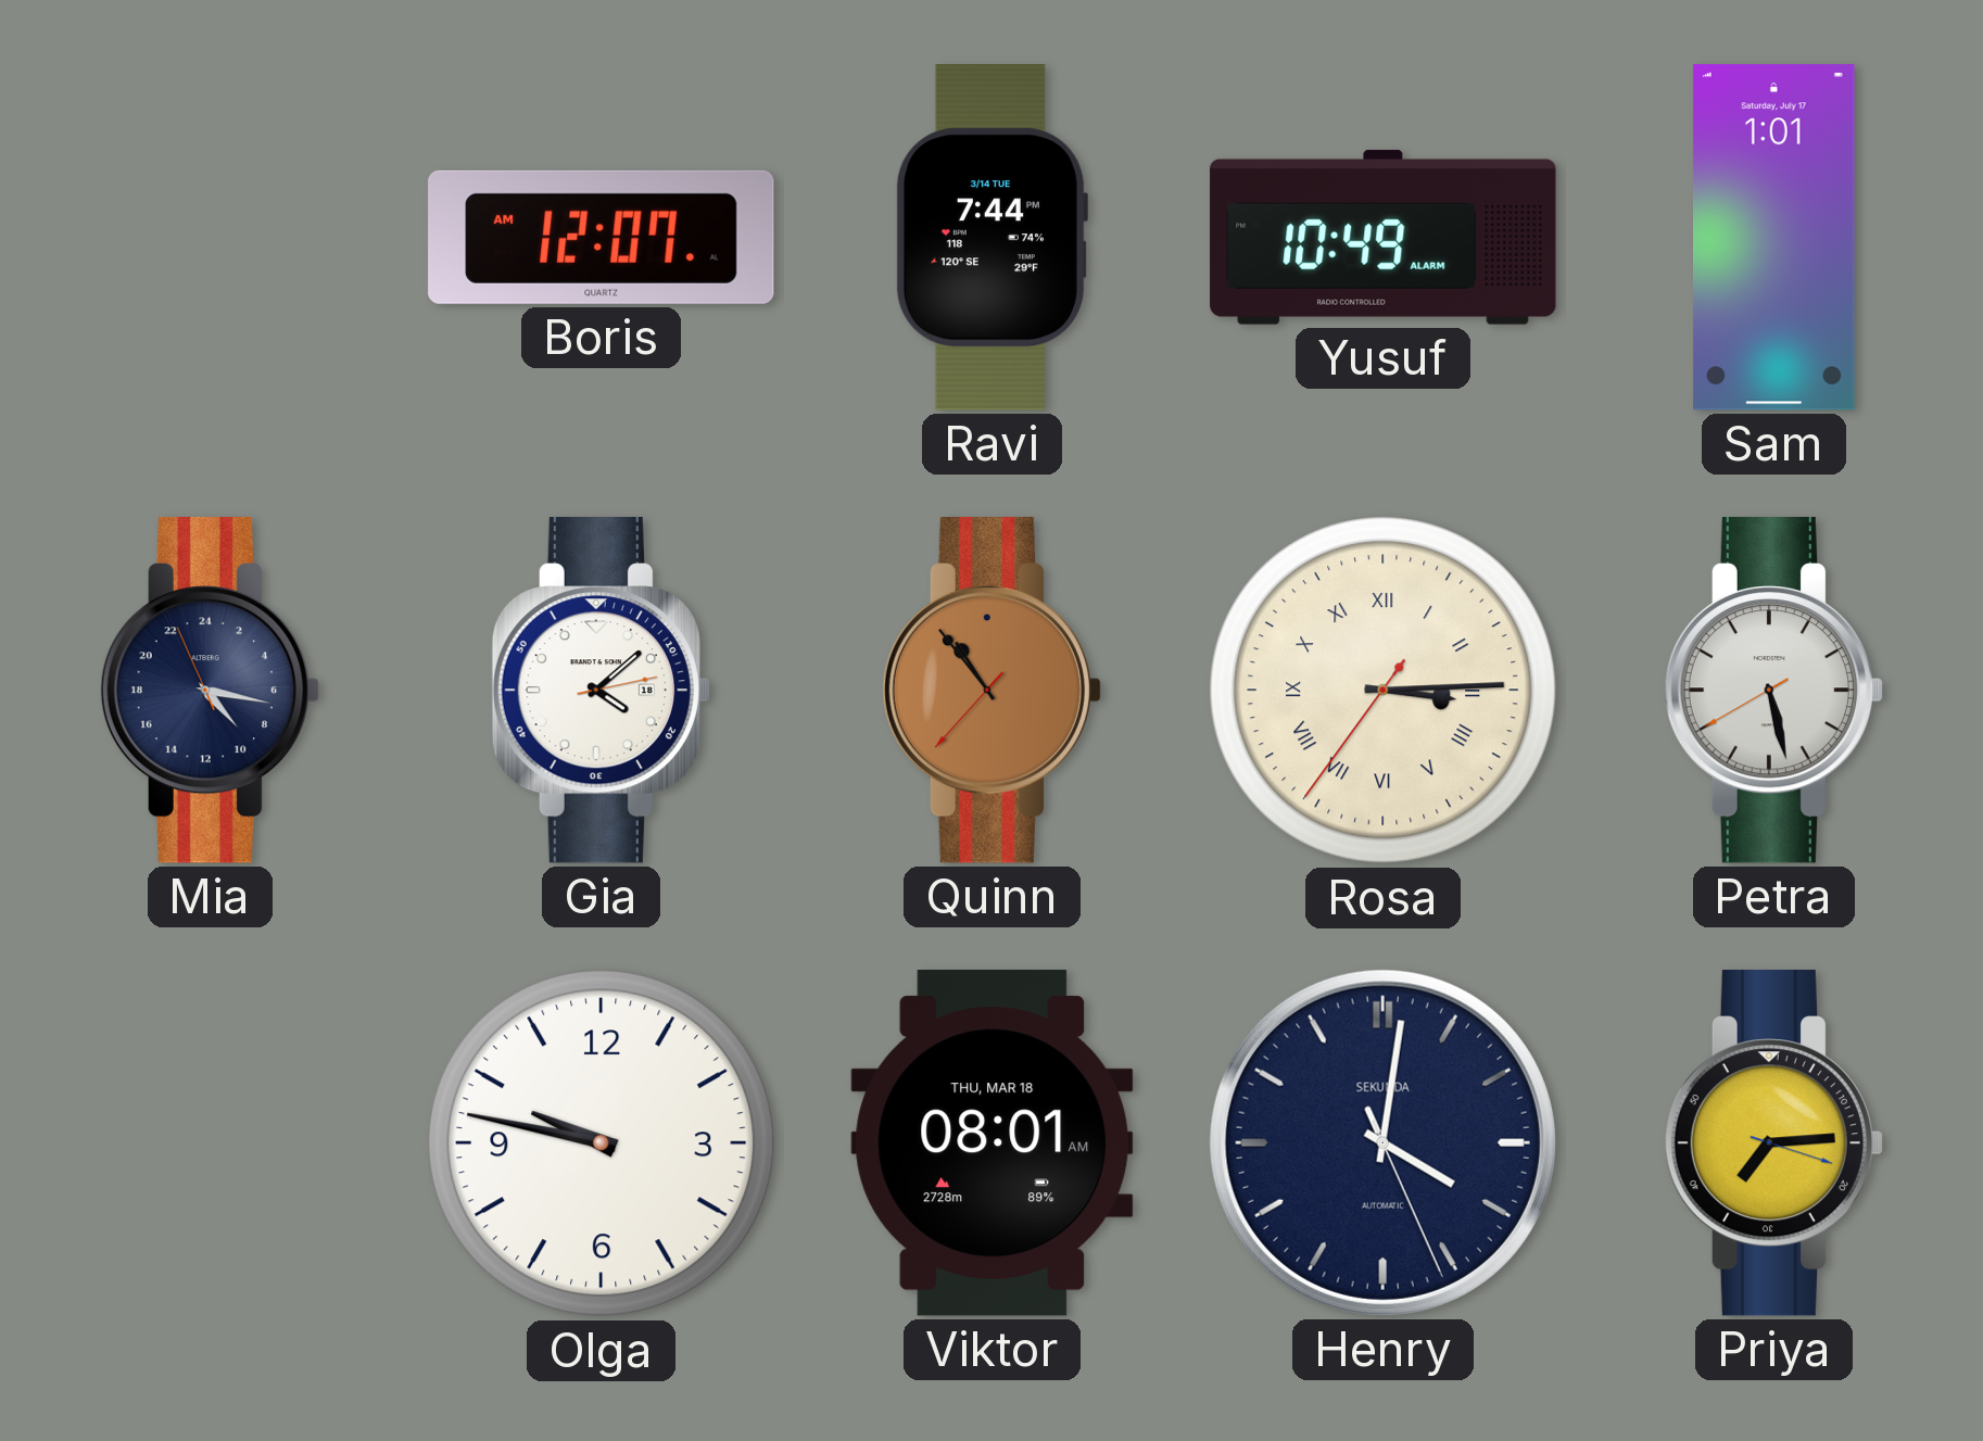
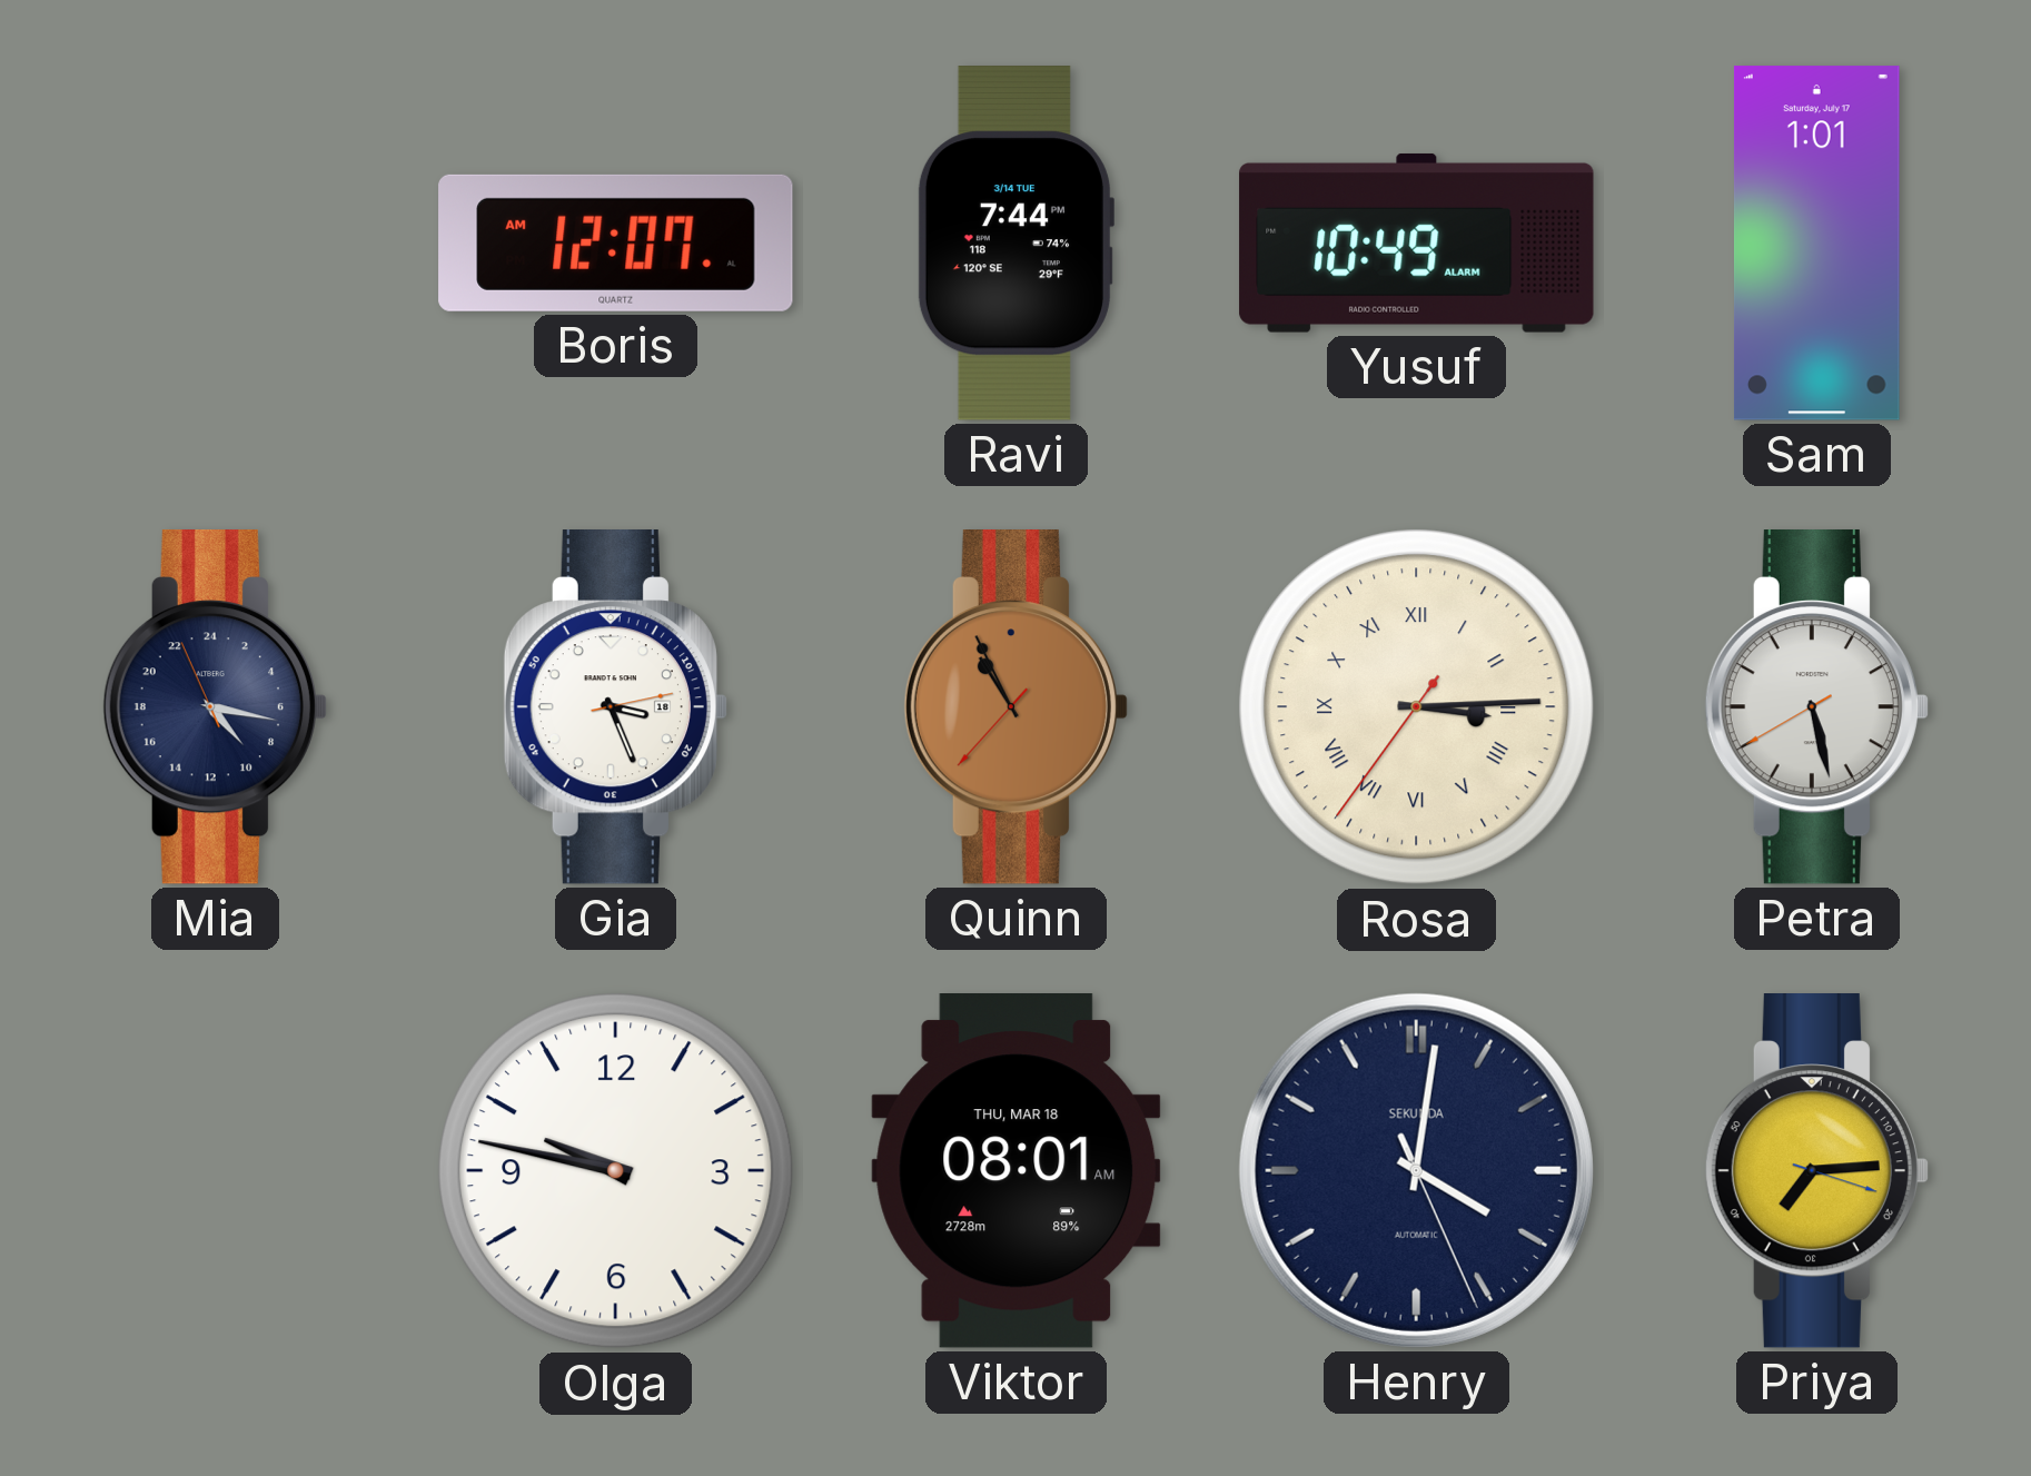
Gia: 4:08 -> 3:26 (615, 707)
Quinn: 10:53 -> 10:55 (1015, 707)
